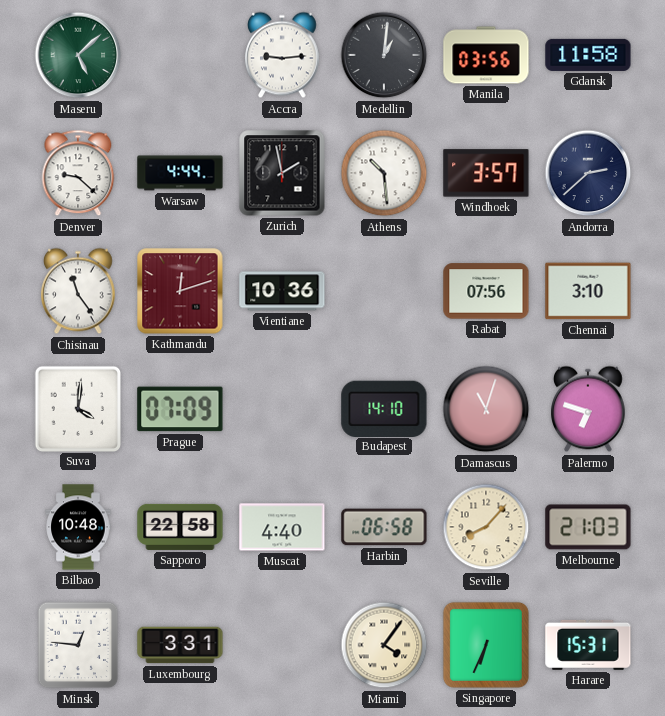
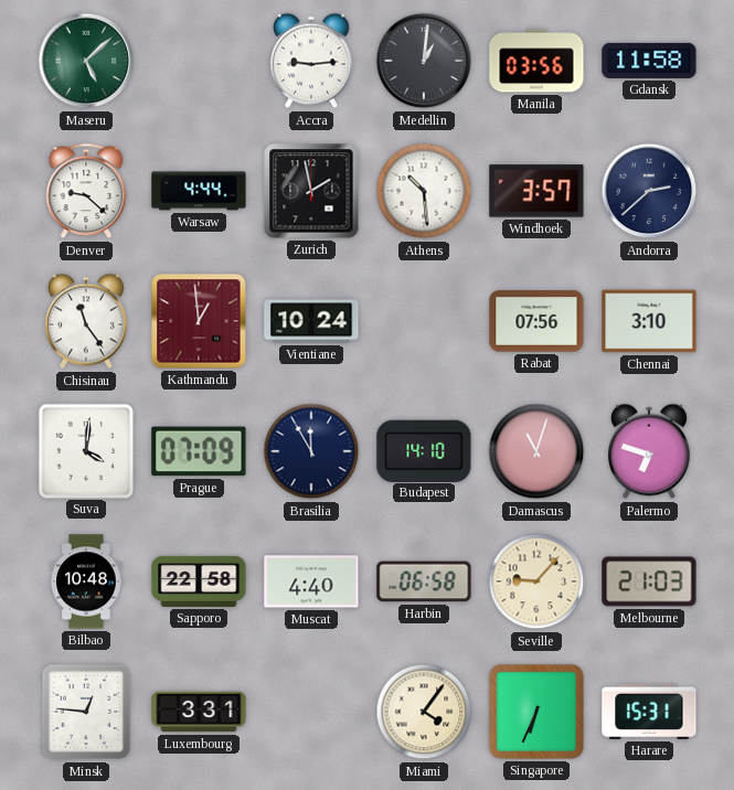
Kathmandu: 12:12 -> 12:59 (199, 321)
Vientiane: 10:36 -> 10:24 (311, 321)
Brasilia: none -> 11:55 (311, 451)
Seville: 8:07 -> 9:07 (536, 581)
